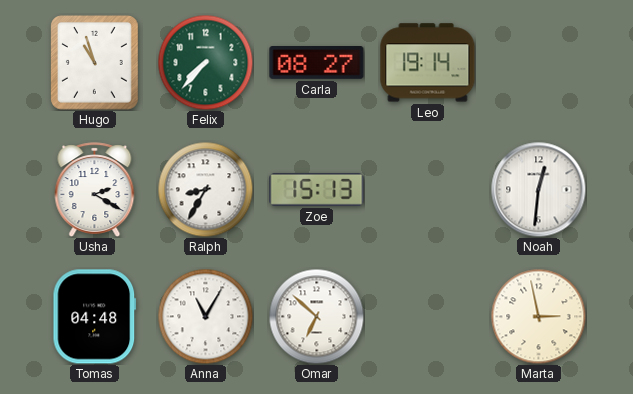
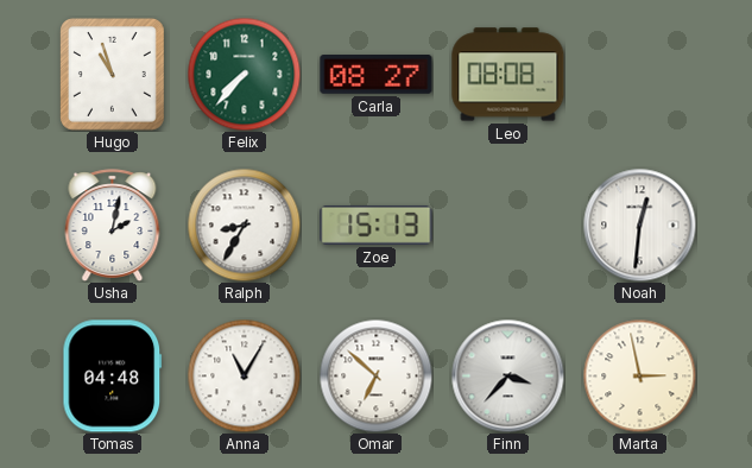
Leo: 19:14 -> 08:08 (508, 75)
Usha: 2:20 -> 2:02 (113, 224)
Finn: none -> 3:37 (507, 375)
